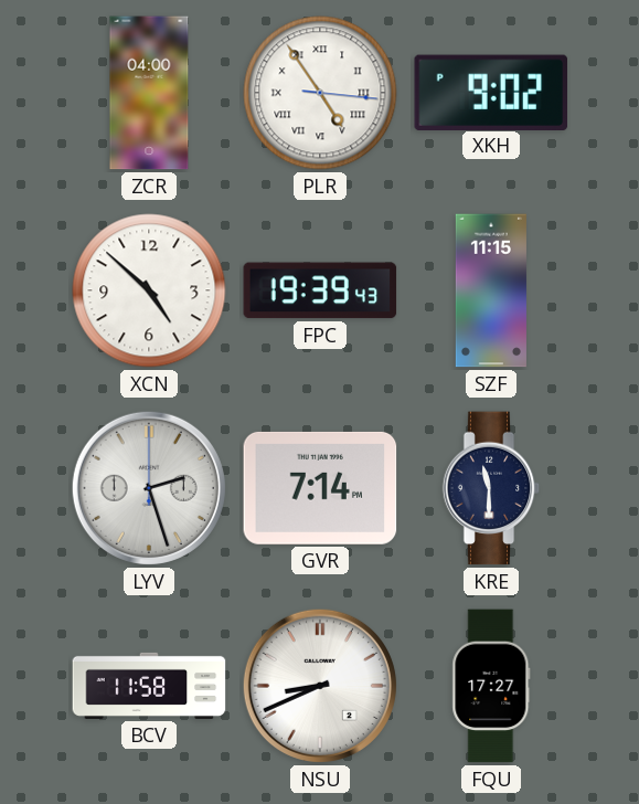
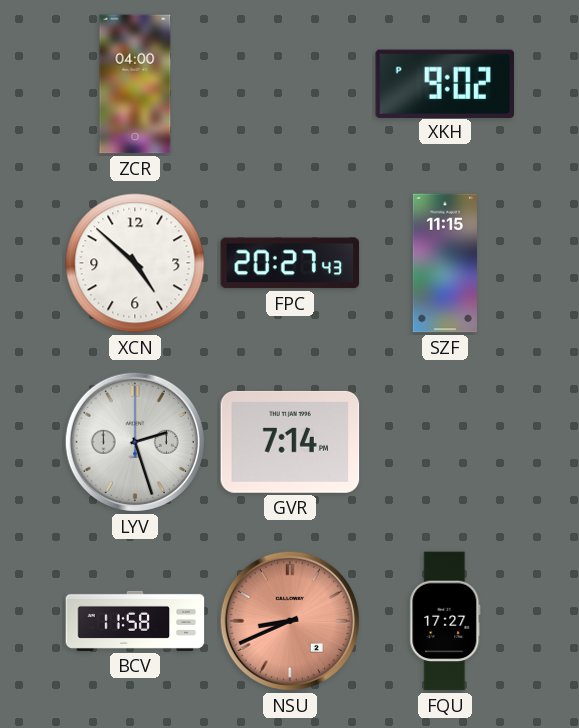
PLR: 4:54 -> none (320, 93)
FPC: 19:39 -> 20:27 (290, 263)
KRE: 11:30 -> none (491, 488)
NSU dial: white -> salmon (290, 621)
